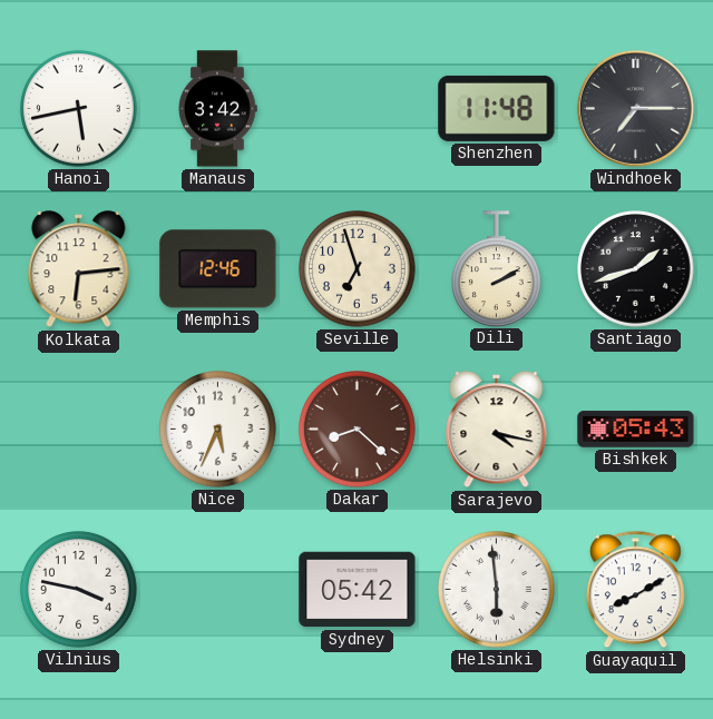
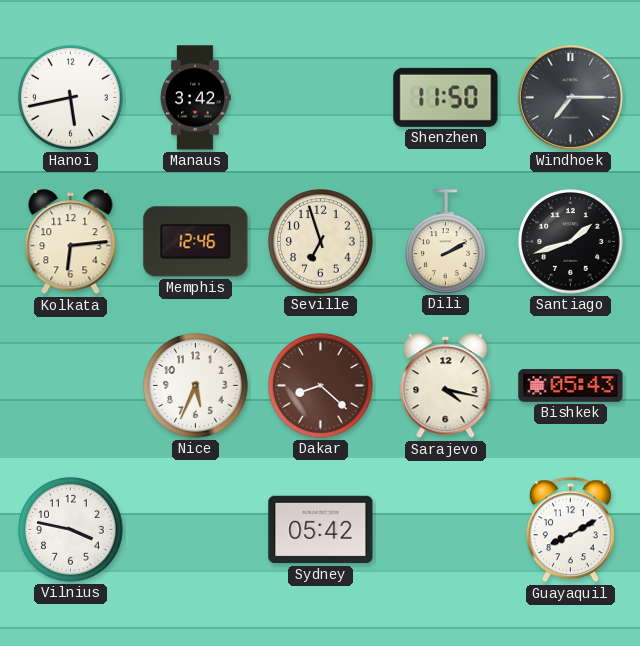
Shenzhen: 11:48 -> 11:50 (446, 97)
Helsinki: 5:59 -> none (497, 590)
